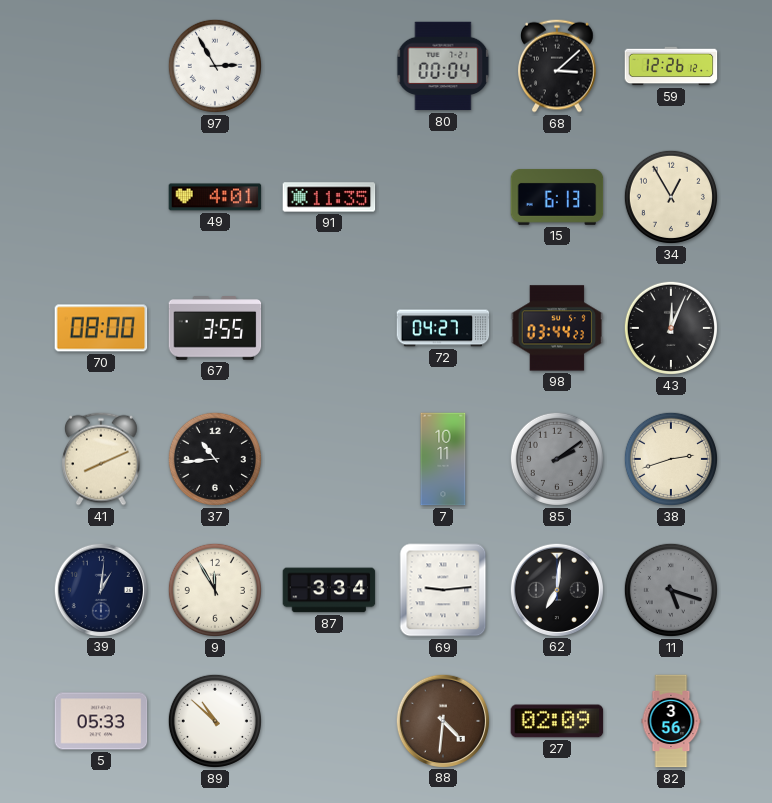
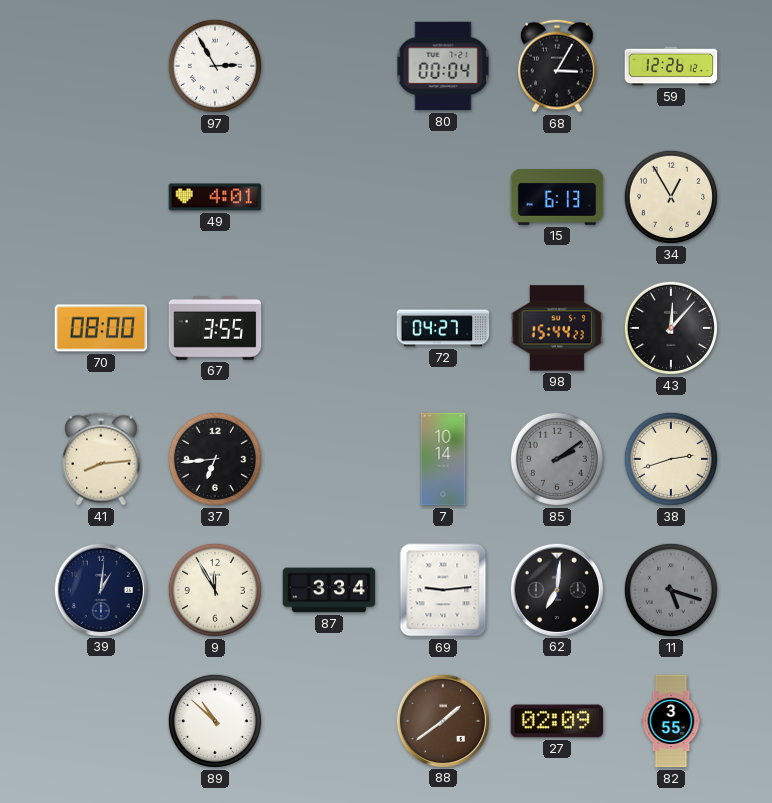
68: 3:08 -> 3:05 (558, 66)
91: 11:35 -> none (329, 197)
98: 03:44 -> 15:44 (557, 328)
43: 12:04 -> 12:07 (671, 328)
41: 8:11 -> 8:14 (102, 459)
37: 10:44 -> 6:44 (215, 459)
7: 10:11 -> 10:14 (443, 459)
5: 05:33 -> none (101, 721)
88: 4:31 -> 1:39 (442, 720)
82: 3:56 -> 3:55 (671, 721)
